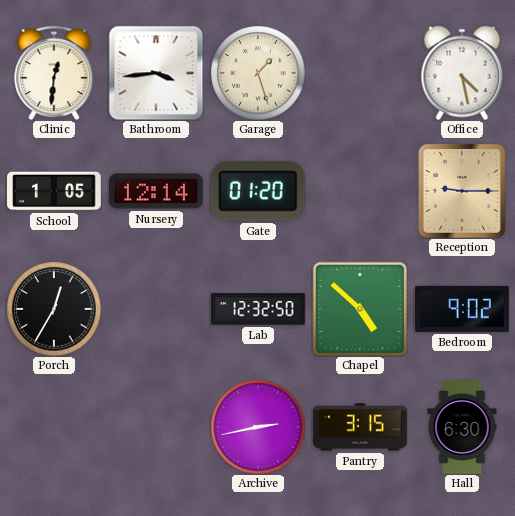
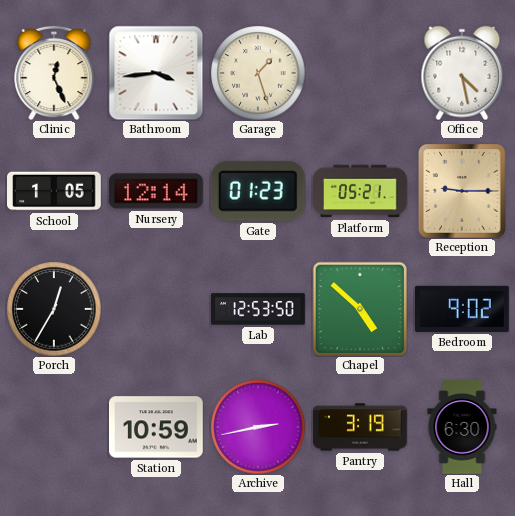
Clinic: 12:31 -> 12:26 (54, 73)
Gate: 01:20 -> 01:23 (258, 191)
Platform: none -> 05:21 (360, 191)
Lab: 12:32 -> 12:53 (258, 309)
Station: none -> 10:59 (157, 427)
Pantry: 3:15 -> 3:19 (360, 427)
